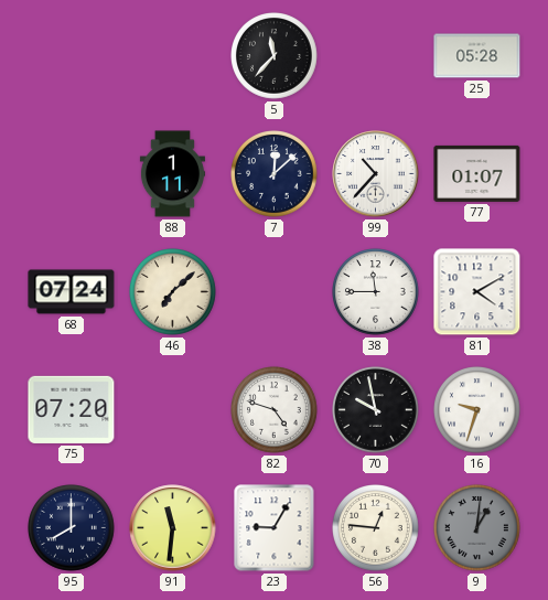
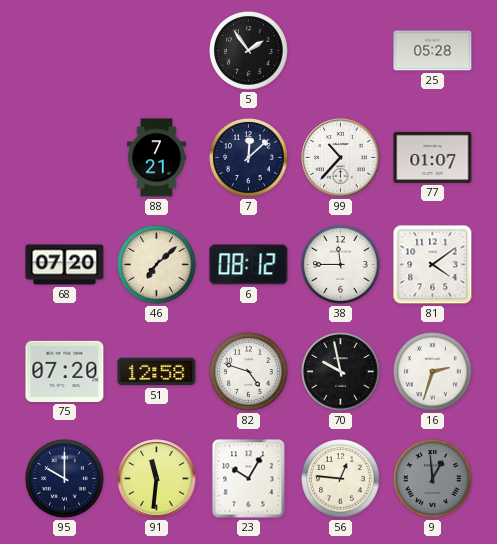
5: 11:37 -> 1:54 (249, 51)
88: 1:11 -> 7:21 (156, 158)
68: 07:24 -> 07:20 (65, 265)
6: none -> 08:12 (249, 265)
81: 4:10 -> 4:09 (433, 265)
51: none -> 12:58 (157, 372)
16: 9:33 -> 2:33 (433, 372)
95: 8:00 -> 10:00 (65, 479)
23: 9:05 -> 10:05 (249, 479)
9: 1:01 -> 12:59 (433, 479)
